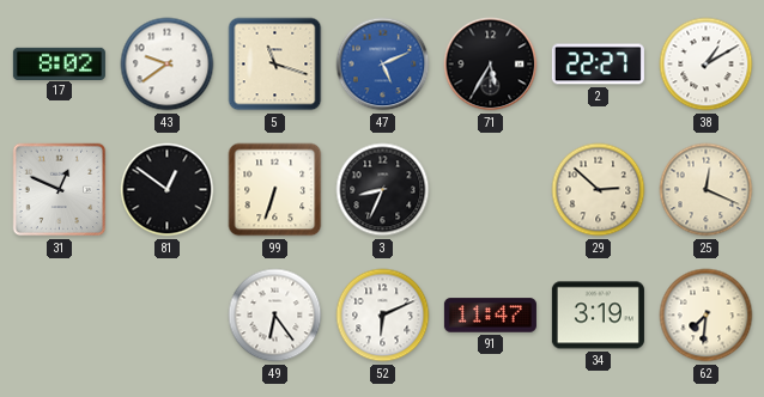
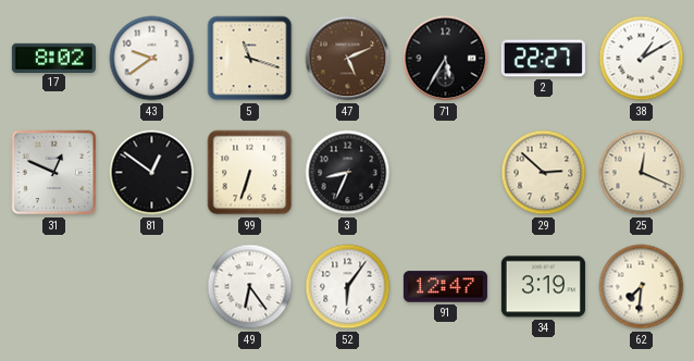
47 dial: blue -> brown (348, 59)
52: 6:11 -> 6:06 (348, 287)
91: 11:47 -> 12:47 (445, 287)
